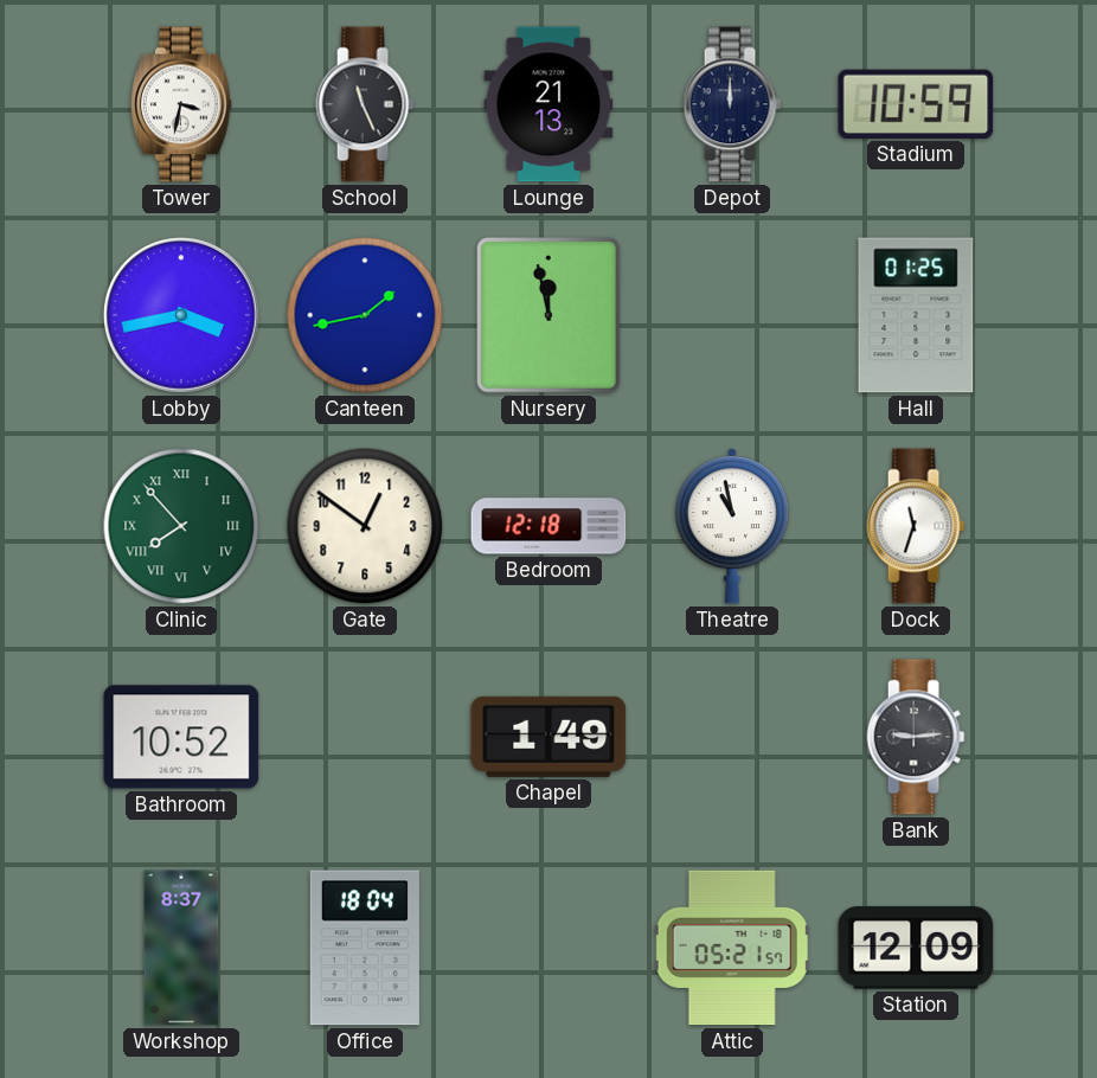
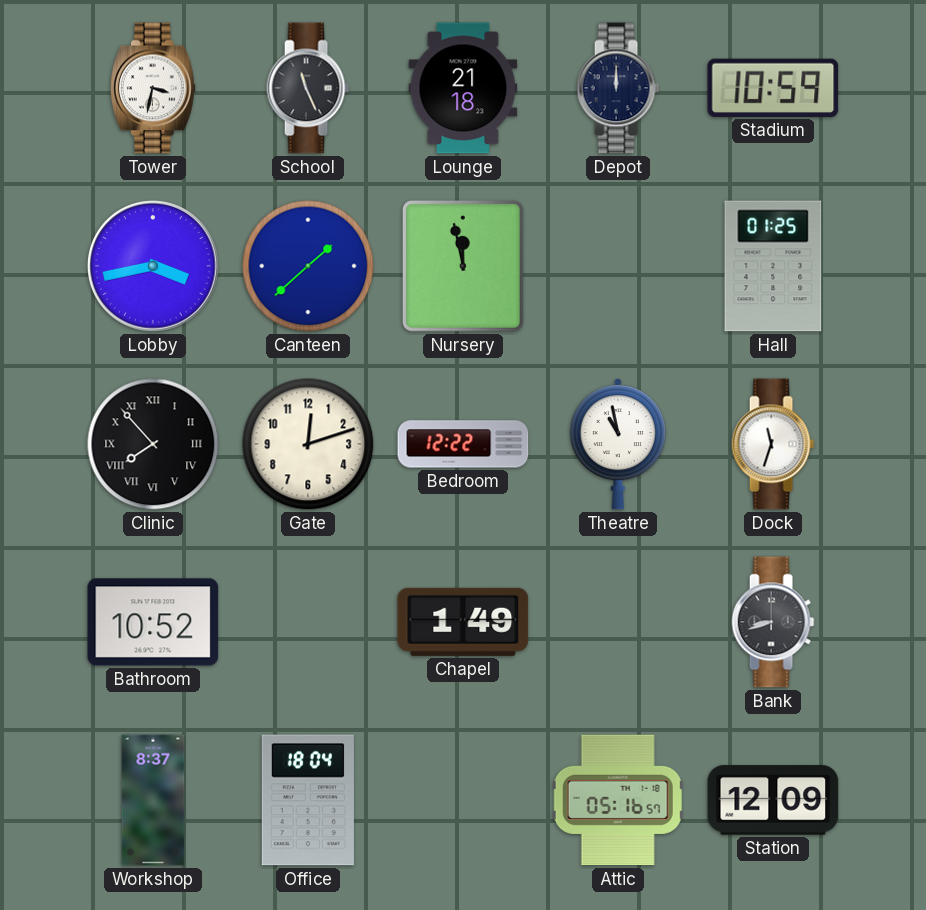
Lounge: 21:13 -> 21:18 (463, 88)
Canteen: 1:43 -> 1:38 (308, 266)
Clinic dial: green -> black (153, 444)
Gate: 12:51 -> 12:12 (308, 444)
Bedroom: 12:18 -> 12:22 (463, 444)
Bank: 9:14 -> 8:42 (773, 622)
Attic: 05:21 -> 05:16 (618, 800)
